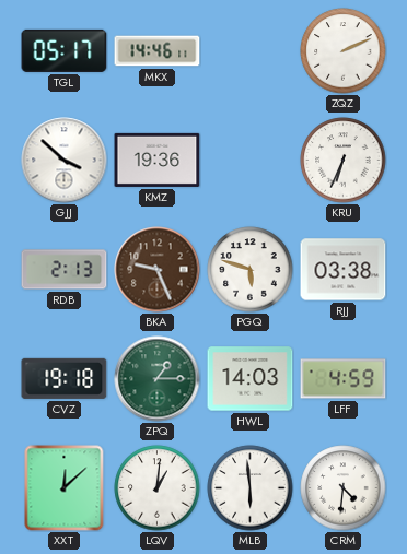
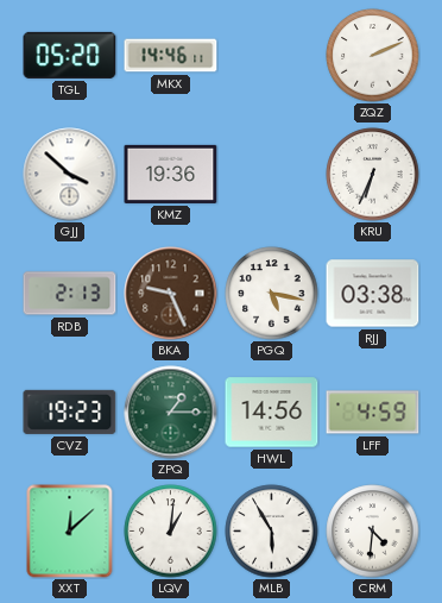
TGL: 05:17 -> 05:20 (70, 55)
PGQ: 5:48 -> 5:17 (272, 294)
CVZ: 19:18 -> 19:23 (70, 412)
HWL: 14:03 -> 14:56 (272, 413)
MLB: 5:59 -> 5:55 (272, 532)
